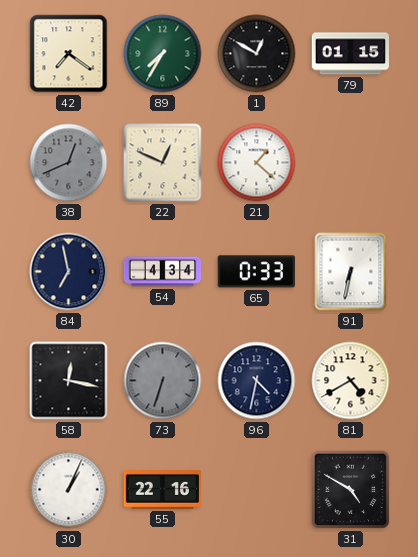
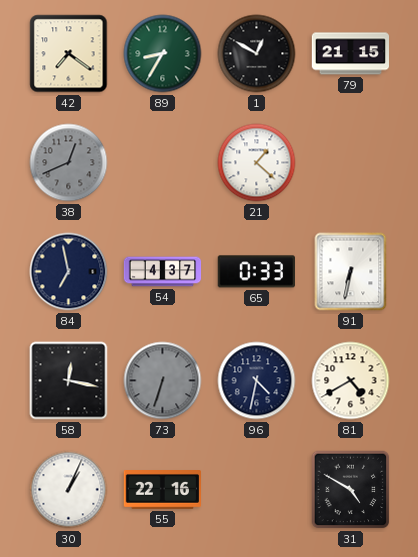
89: 7:35 -> 8:35 (163, 54)
79: 01:15 -> 21:15 (350, 54)
22: 12:49 -> none (163, 163)
54: 4:34 -> 4:37 (163, 272)
